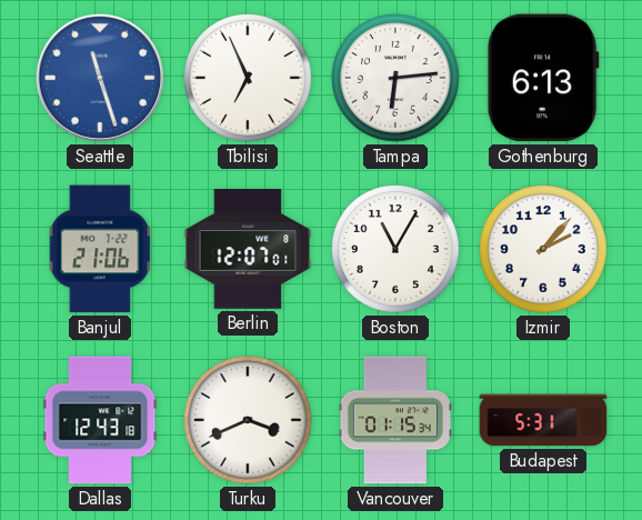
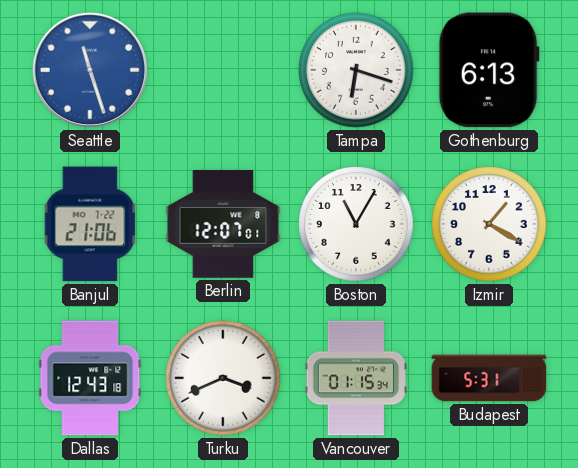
Tbilisi: 6:56 -> none (248, 78)
Tampa: 6:14 -> 6:18 (356, 70)
Izmir: 2:07 -> 1:20 (489, 224)
